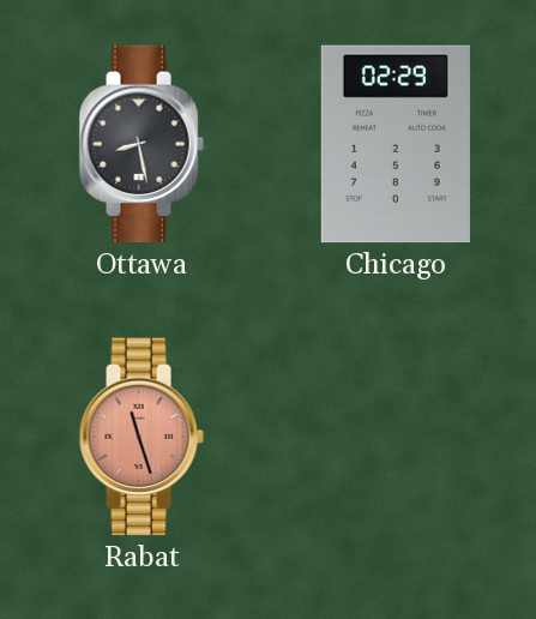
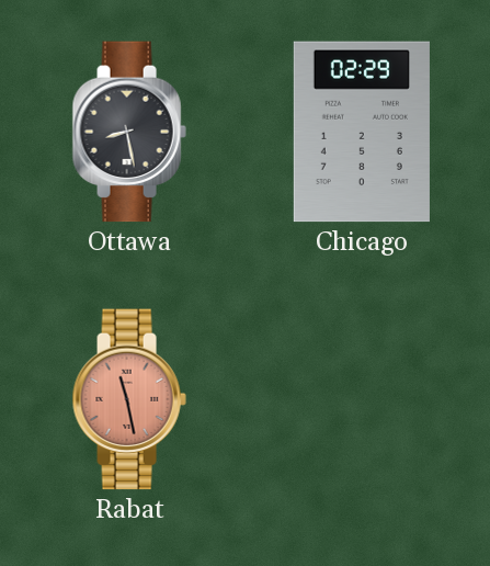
Rabat: 11:27 -> 11:28 (129, 399)
